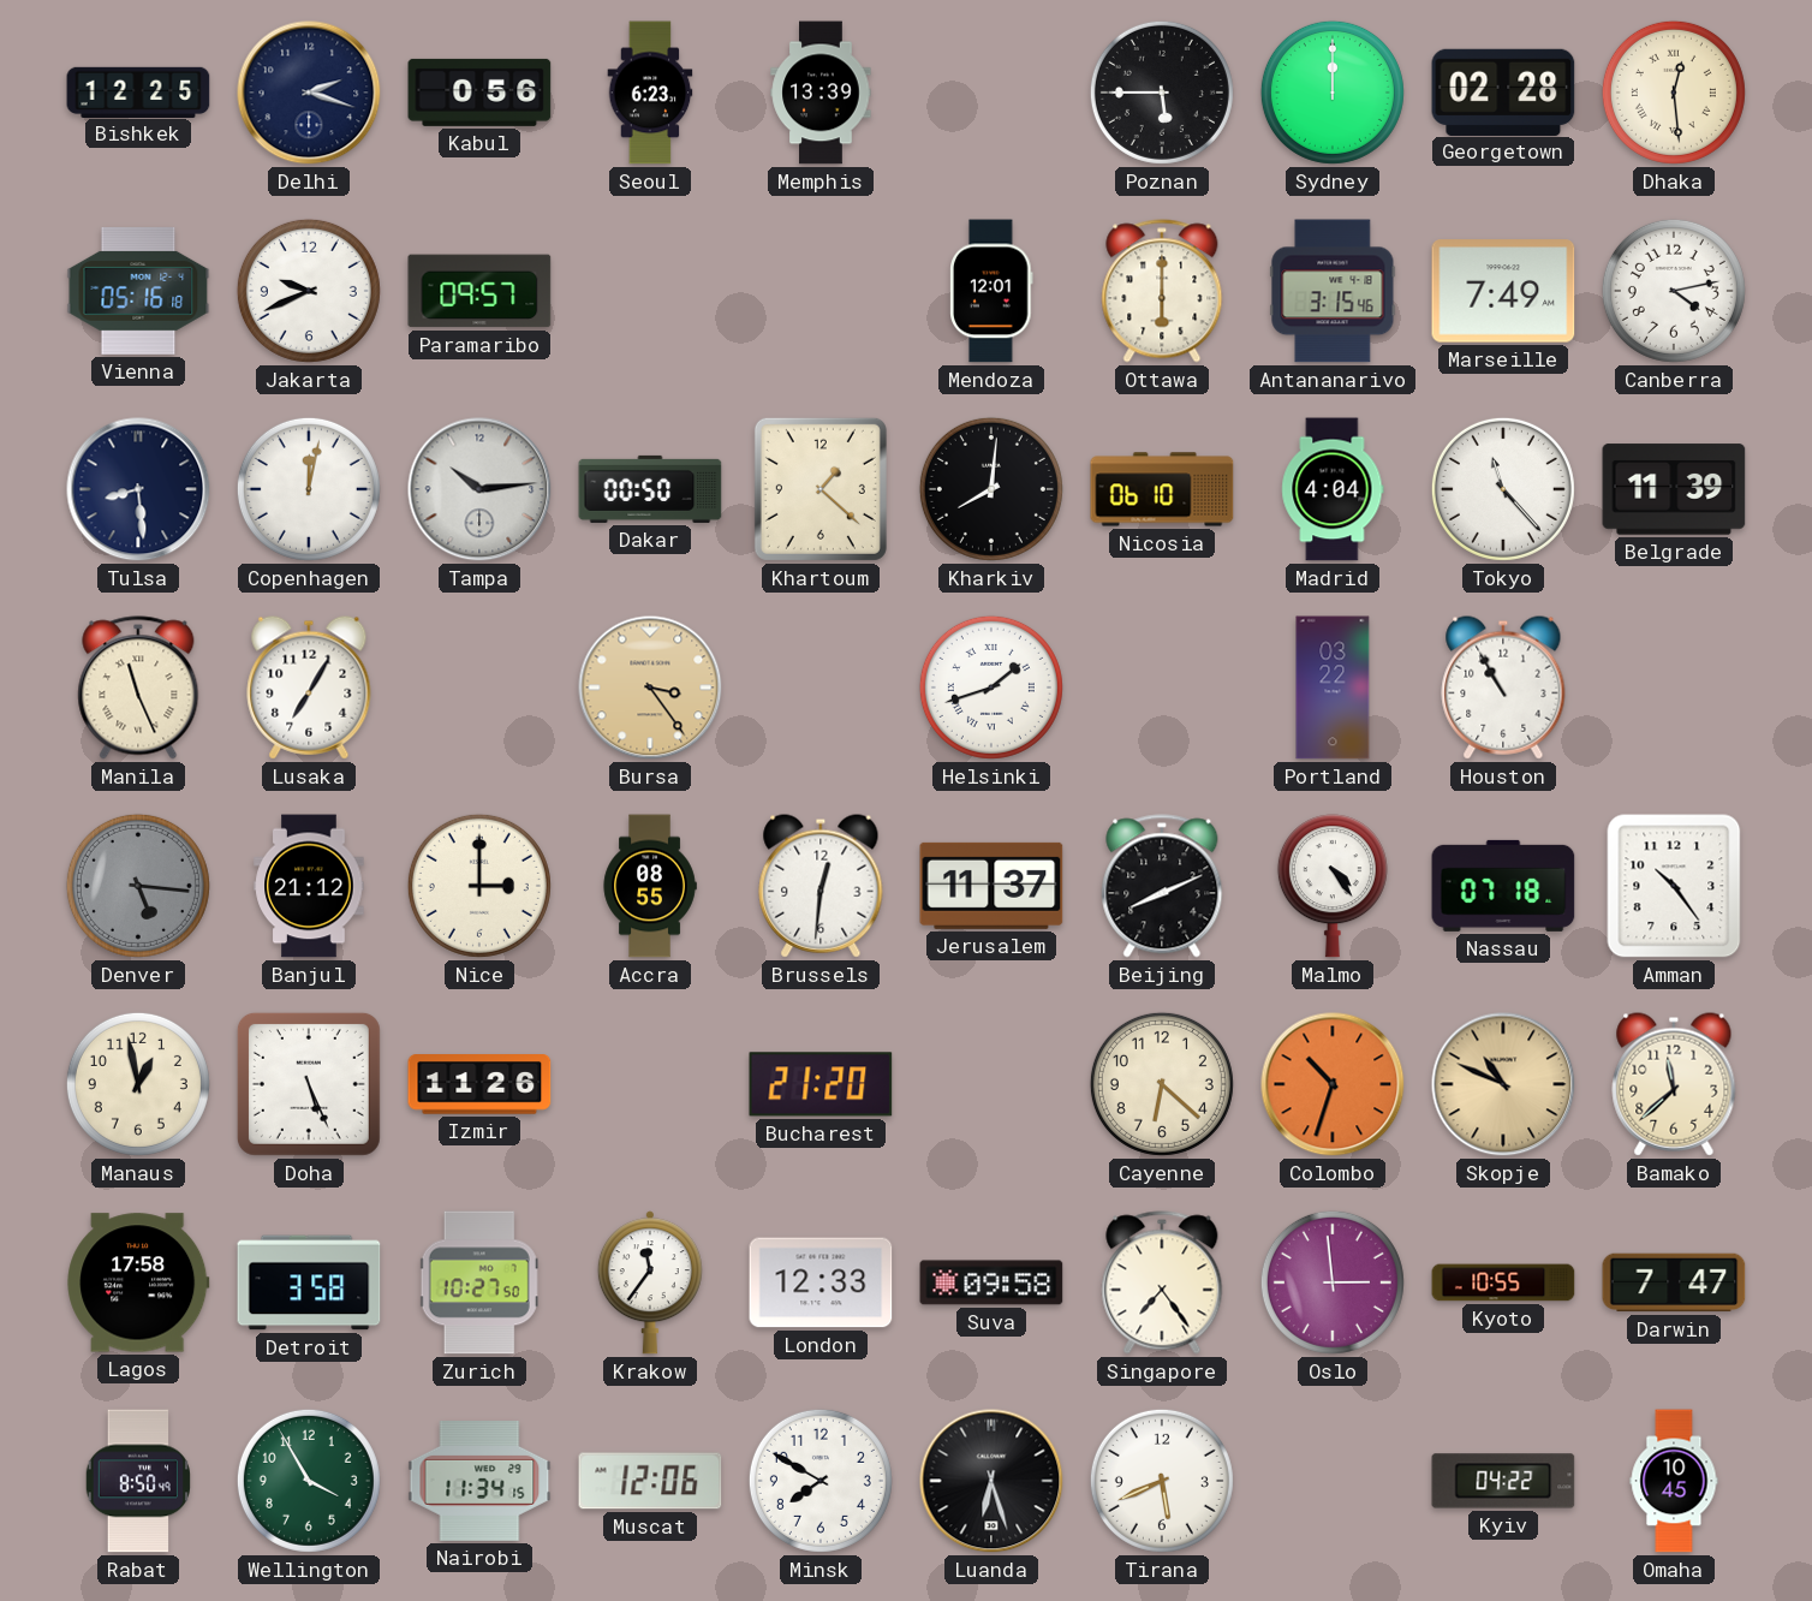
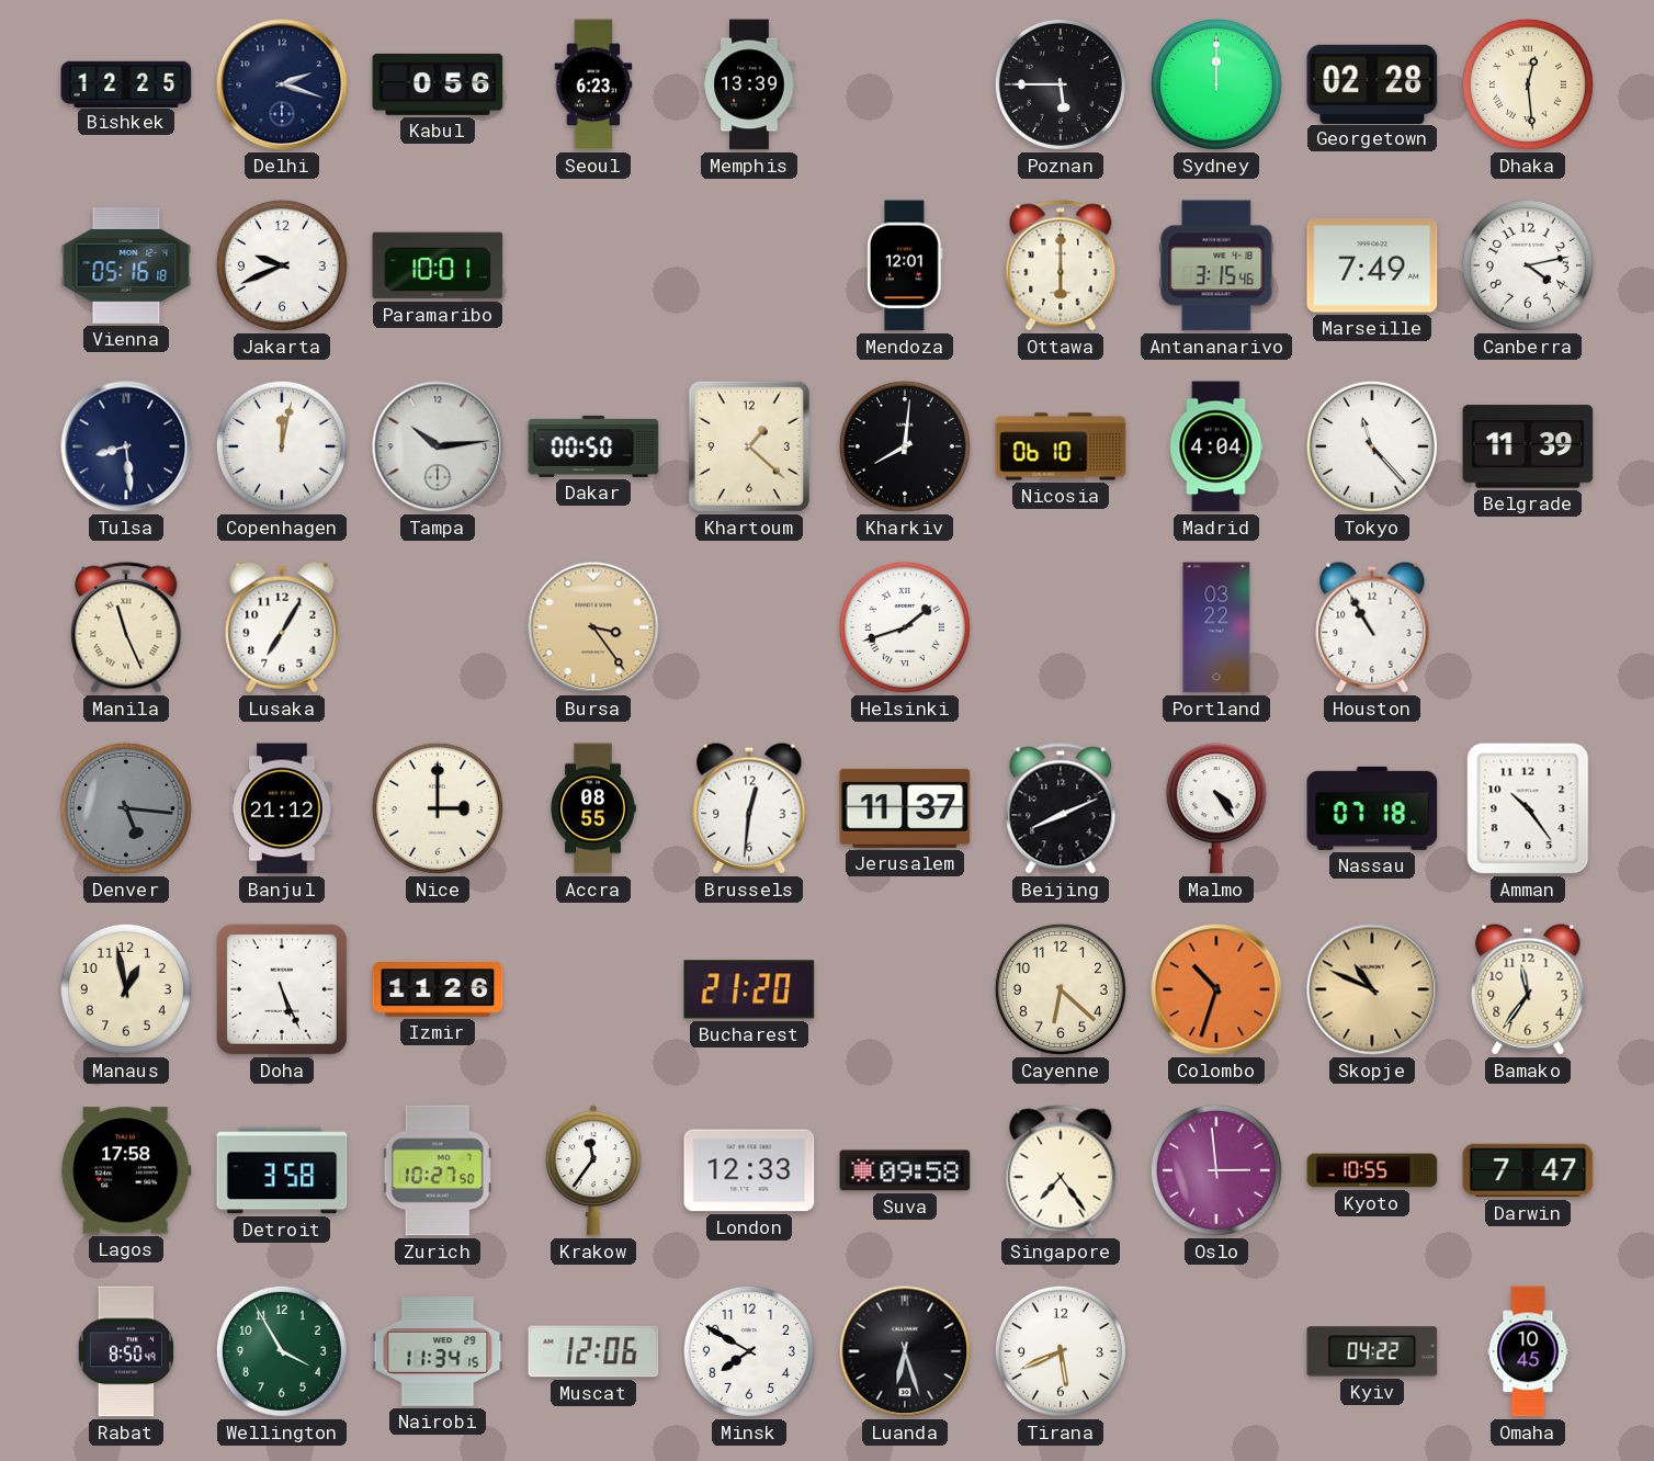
Paramaribo: 09:57 -> 10:01 (438, 265)
Bamako: 11:38 -> 11:36 (1528, 989)
